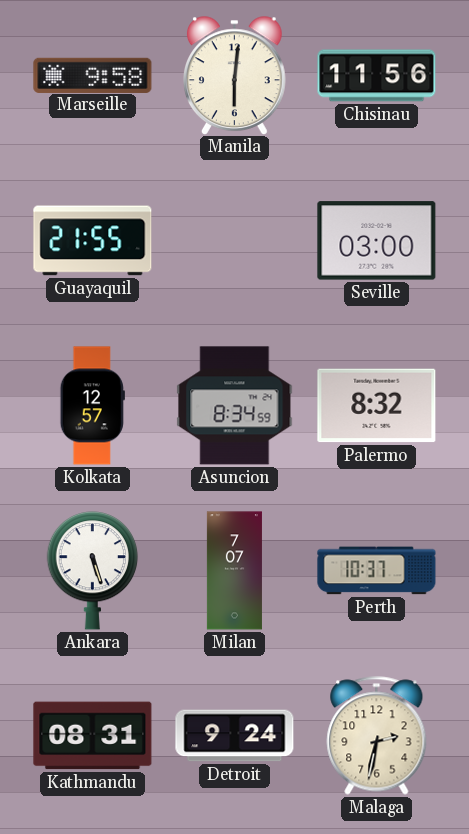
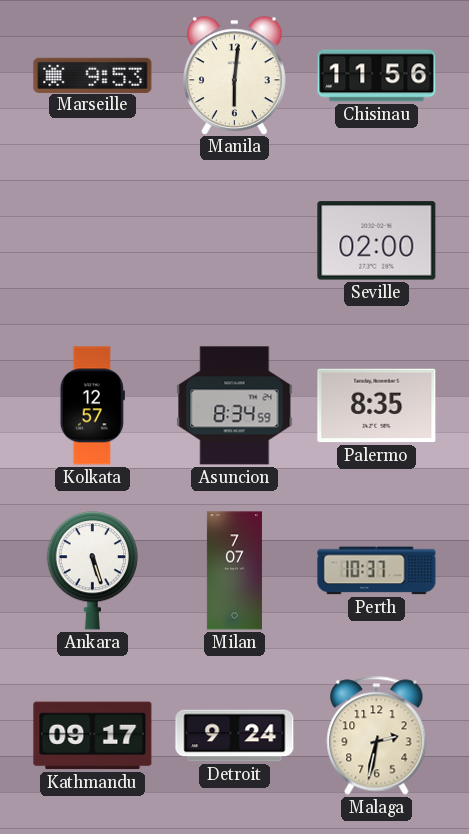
Marseille: 9:58 -> 9:53 (93, 75)
Guayaquil: 21:55 -> none (93, 241)
Seville: 03:00 -> 02:00 (377, 241)
Palermo: 8:32 -> 8:35 (377, 406)
Kathmandu: 08:31 -> 09:17 (93, 736)
